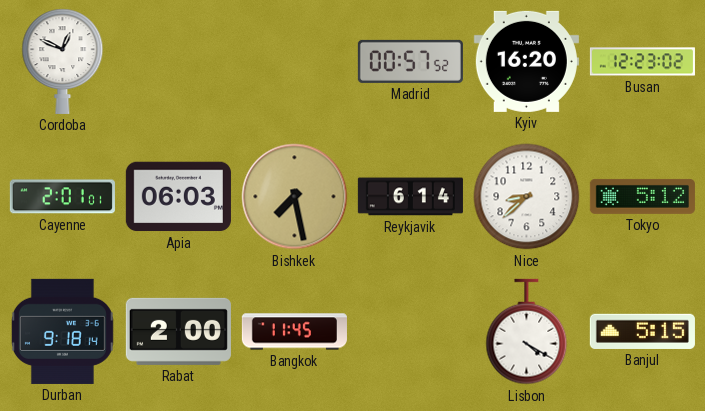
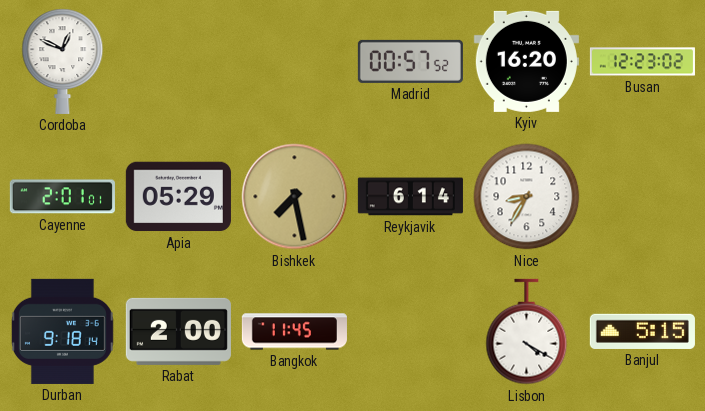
Apia: 06:03 -> 05:29 (178, 197)
Nice: 8:38 -> 8:35 (527, 197)
Tokyo: 5:12 -> none (642, 196)
